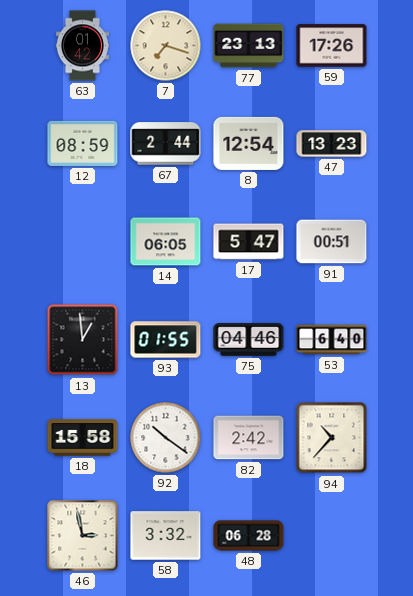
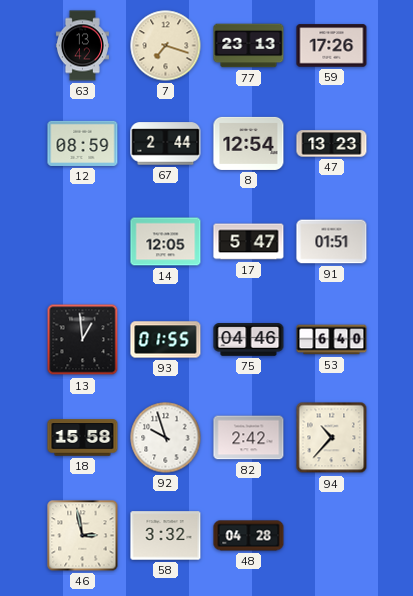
63: 01:42 -> 13:42 (82, 46)
14: 06:05 -> 12:05 (166, 242)
91: 00:51 -> 01:51 (332, 242)
92: 10:21 -> 9:57 (166, 438)
48: 06:28 -> 04:28 (249, 536)
